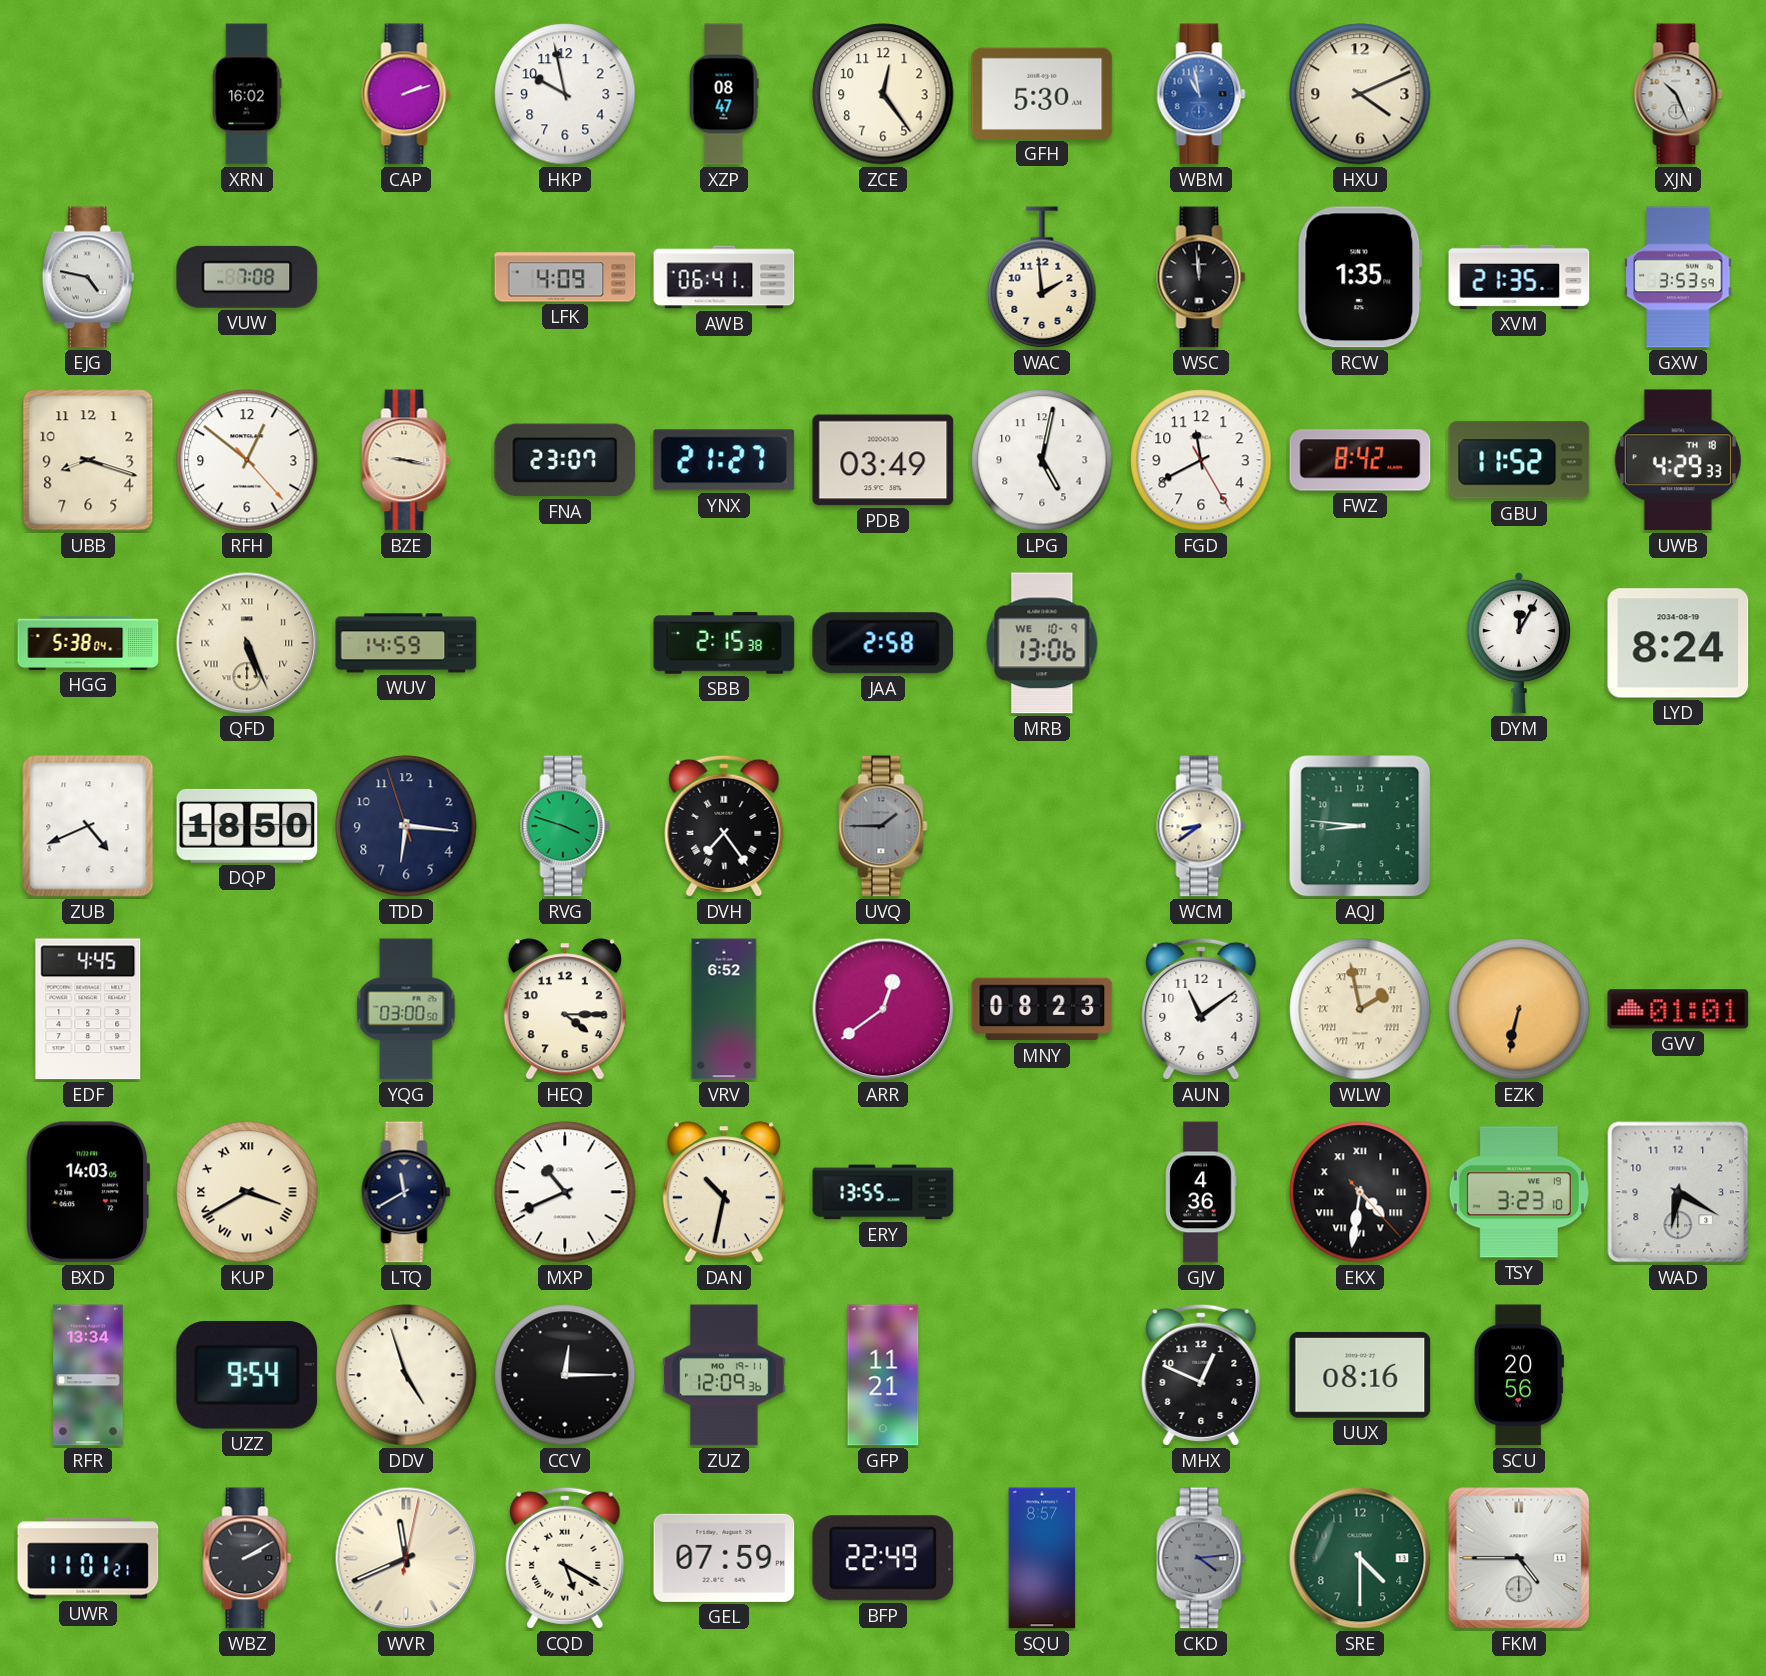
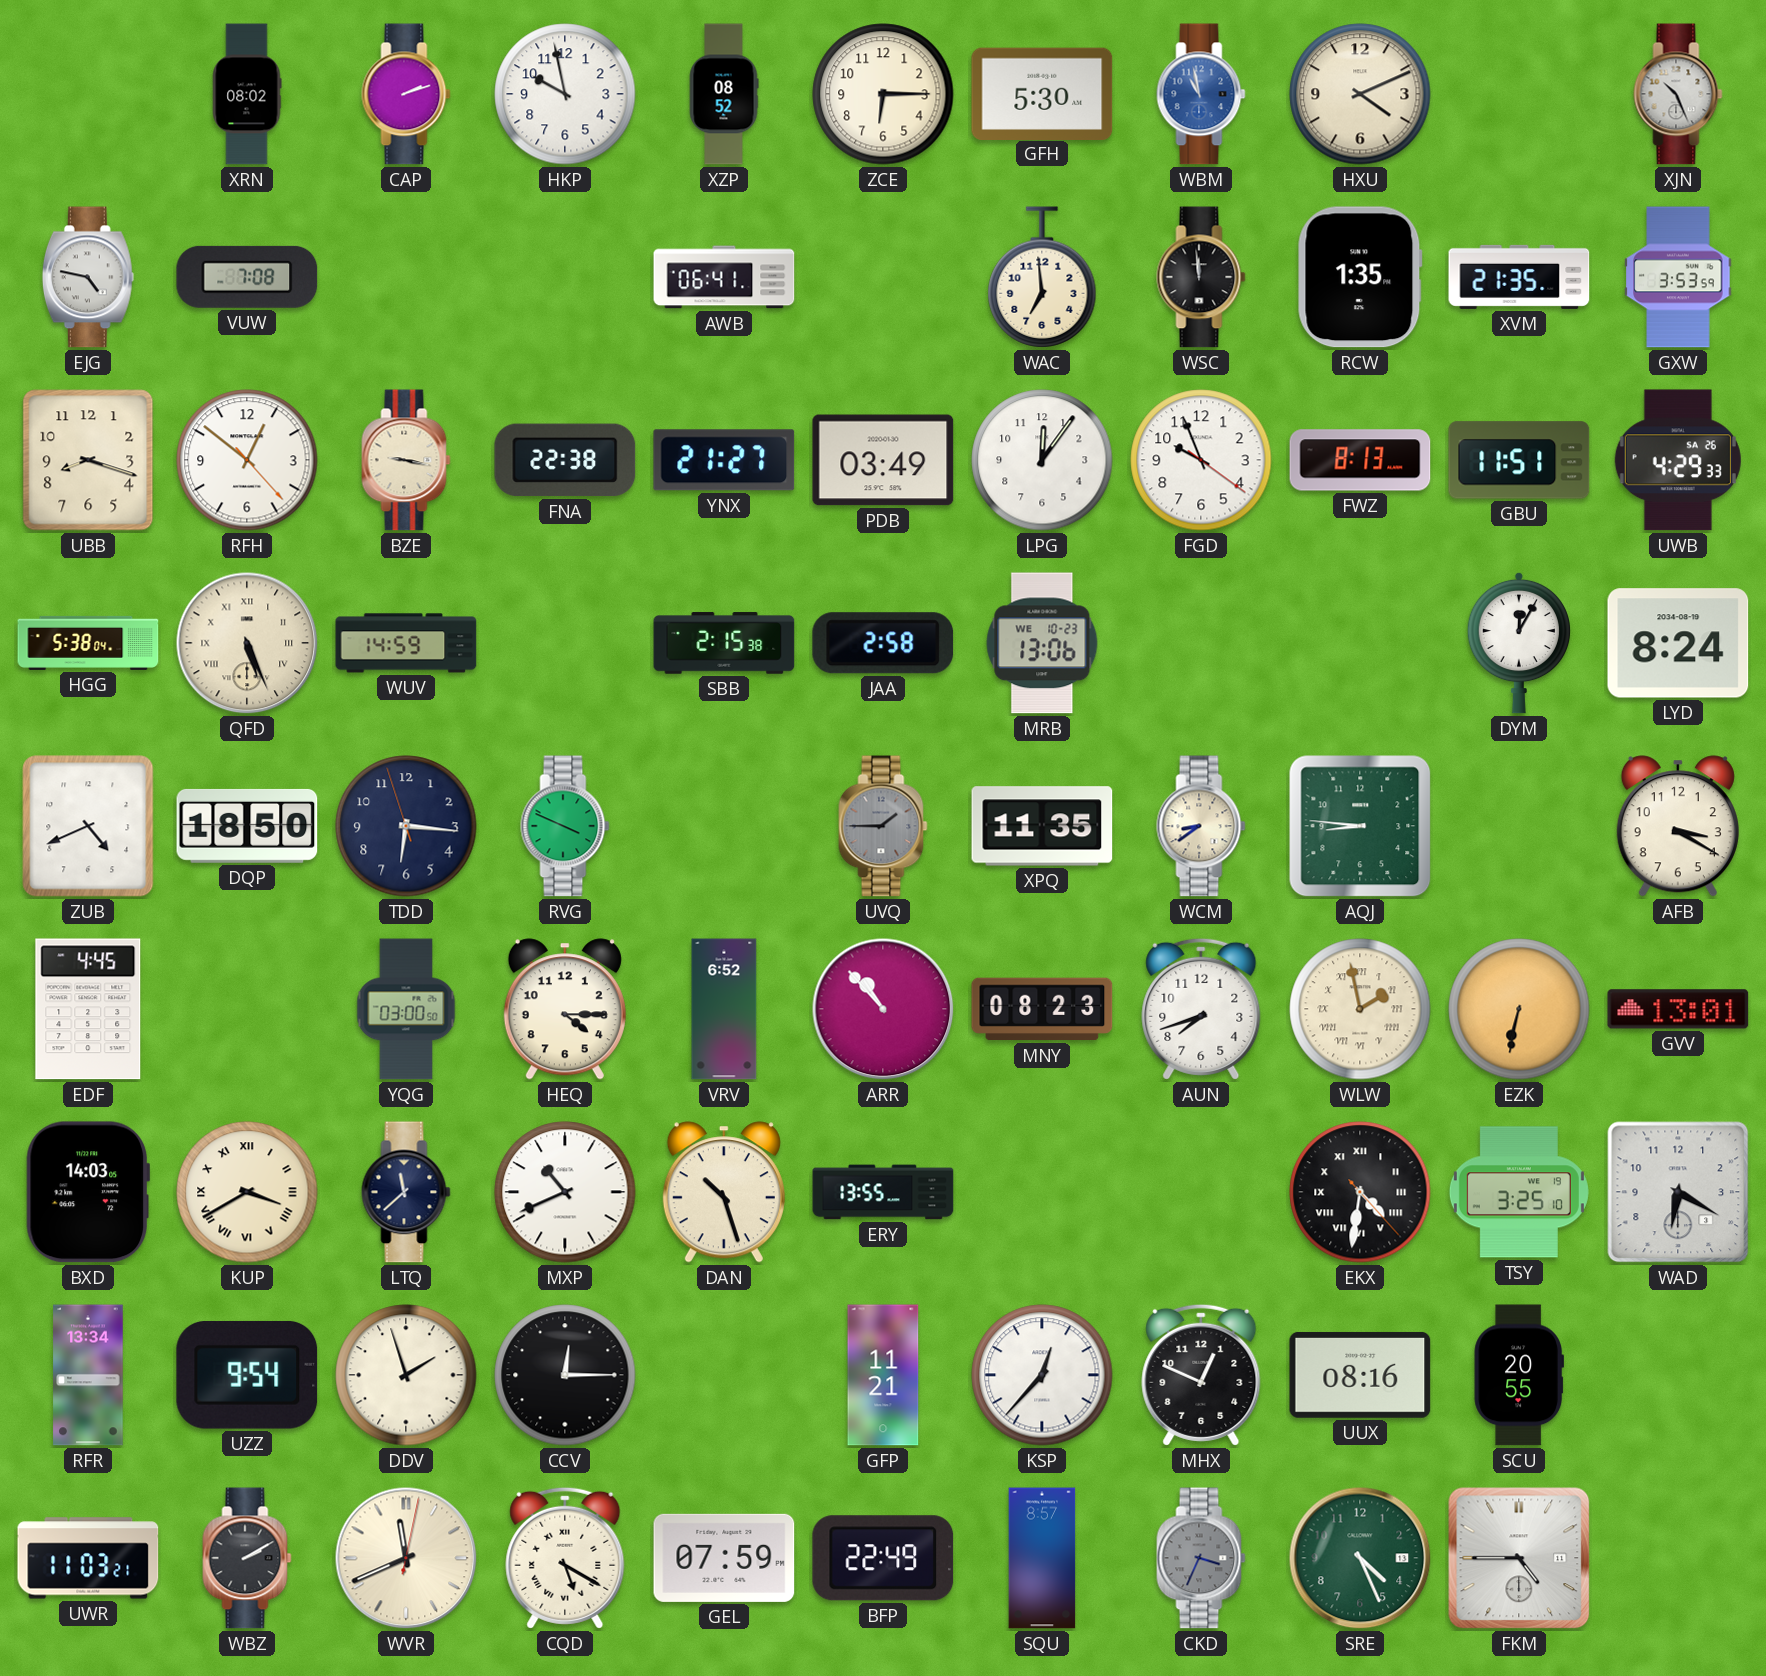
XRN: 16:02 -> 08:02 (247, 94)
XZP: 08:47 -> 08:52 (724, 94)
ZCE: 12:24 -> 6:15 (883, 94)
LFK: 4:09 -> none (565, 277)
WAC: 1:59 -> 6:59 (1042, 277)
FNA: 23:07 -> 22:38 (565, 460)
LPG: 5:02 -> 12:06 (1042, 460)
FGD: 11:40 -> 9:56 (1201, 460)
FWZ: 8:42 -> 8:13 (1360, 460)
GBU: 11:52 -> 11:51 (1519, 460)
UWB date: TH 18 -> SA 26 (1678, 460)
MRB date: WE 10-9 -> WE 10-23 (1042, 643)
RVG: 3:48 -> 3:49 (565, 826)
DVH: 7:24 -> none (724, 826)
XPQ: none -> 11:35 (1042, 826)
AFB: none -> 3:20 (1678, 826)
ARR: 12:39 -> 10:53 (883, 1009)
AUN: 11:09 -> 7:42 (1201, 1009)
GVV: 01:01 -> 13:01 (1678, 1009)
LTQ: 11:40 -> 11:38 (406, 1192)
DAN: 10:32 -> 10:27 (724, 1192)
GJV: 4:36 -> none (1201, 1192)
TSY: 3:23 -> 3:25 (1519, 1192)
DDV: 4:57 -> 1:57 (406, 1375)
ZUZ: 12:09 -> none (724, 1375)
KSP: none -> 12:37 (1042, 1375)
SCU: 20:56 -> 20:55 (1518, 1375)
UWR: 11:01 -> 11:03 (88, 1558)
CKD: 4:14 -> 3:34 (1201, 1558)
SRE: 4:30 -> 4:26 (1360, 1558)
